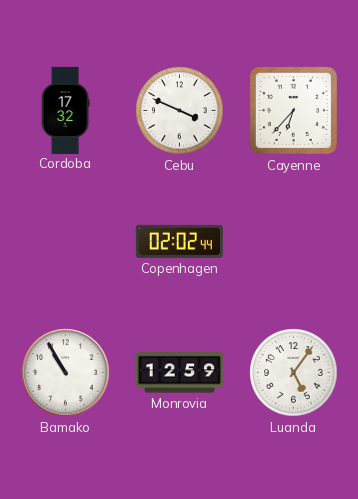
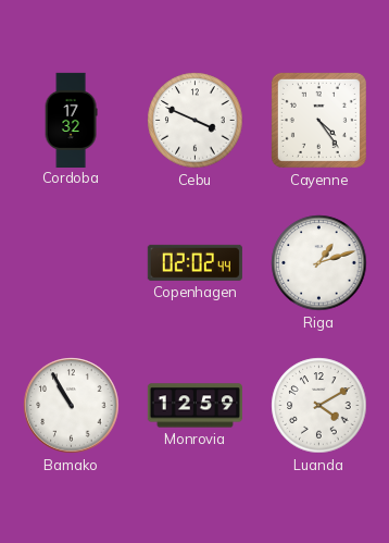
Cayenne: 6:37 -> 4:24 (318, 120)
Riga: none -> 1:12 (319, 263)
Luanda: 5:06 -> 4:10 (319, 406)
